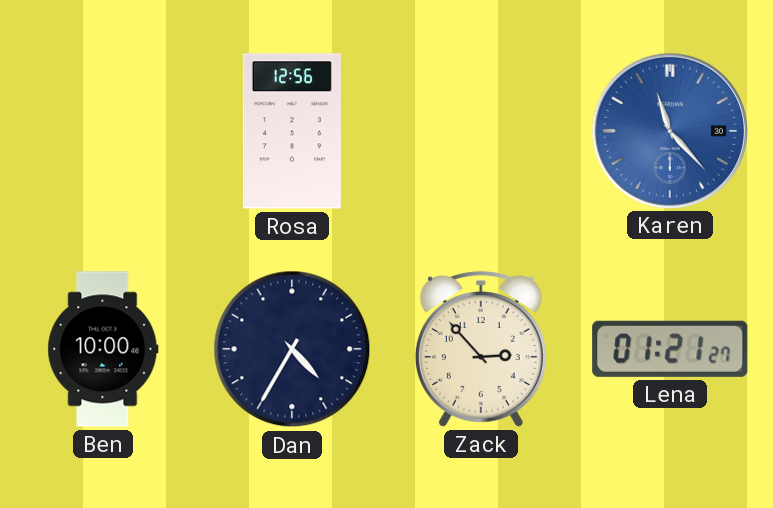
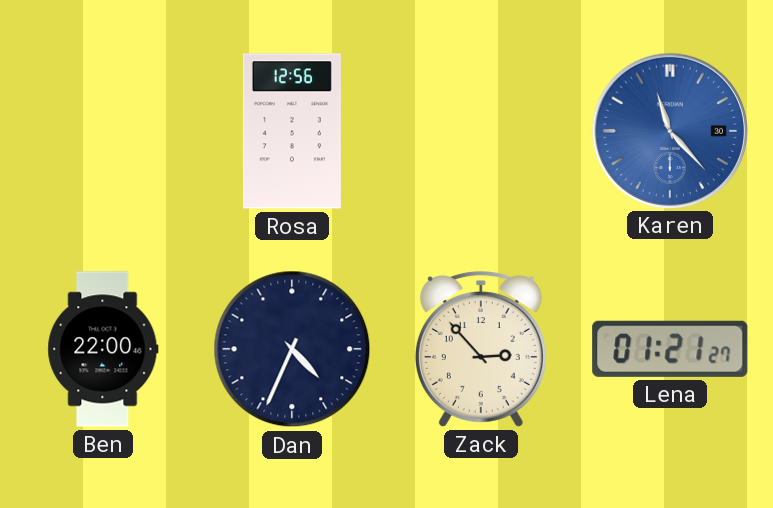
Ben: 10:00 -> 22:00 (103, 349)
Dan: 4:35 -> 4:34 (292, 349)
